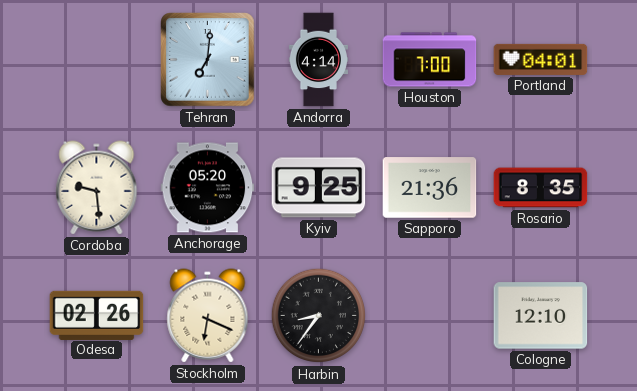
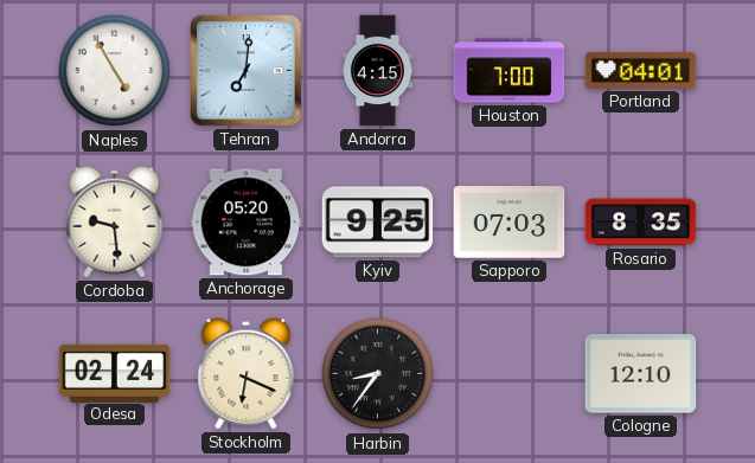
Naples: none -> 4:55 (115, 71)
Andorra: 4:14 -> 4:15 (377, 71)
Sapporo: 21:36 -> 07:03 (510, 223)
Odesa: 02:26 -> 02:24 (115, 373)
